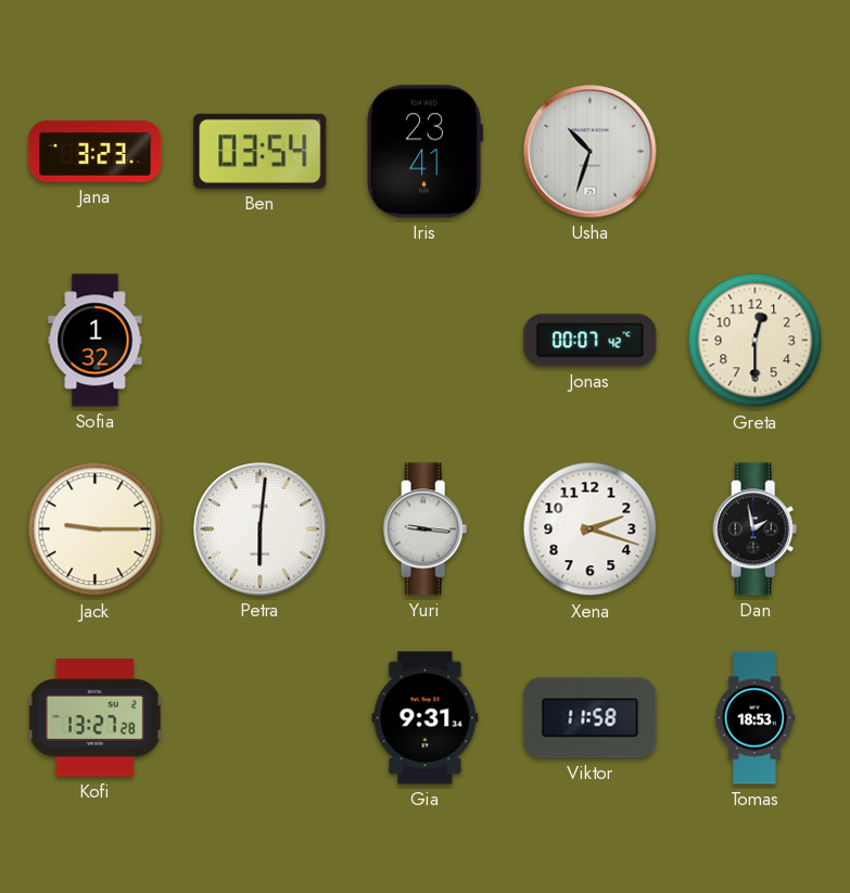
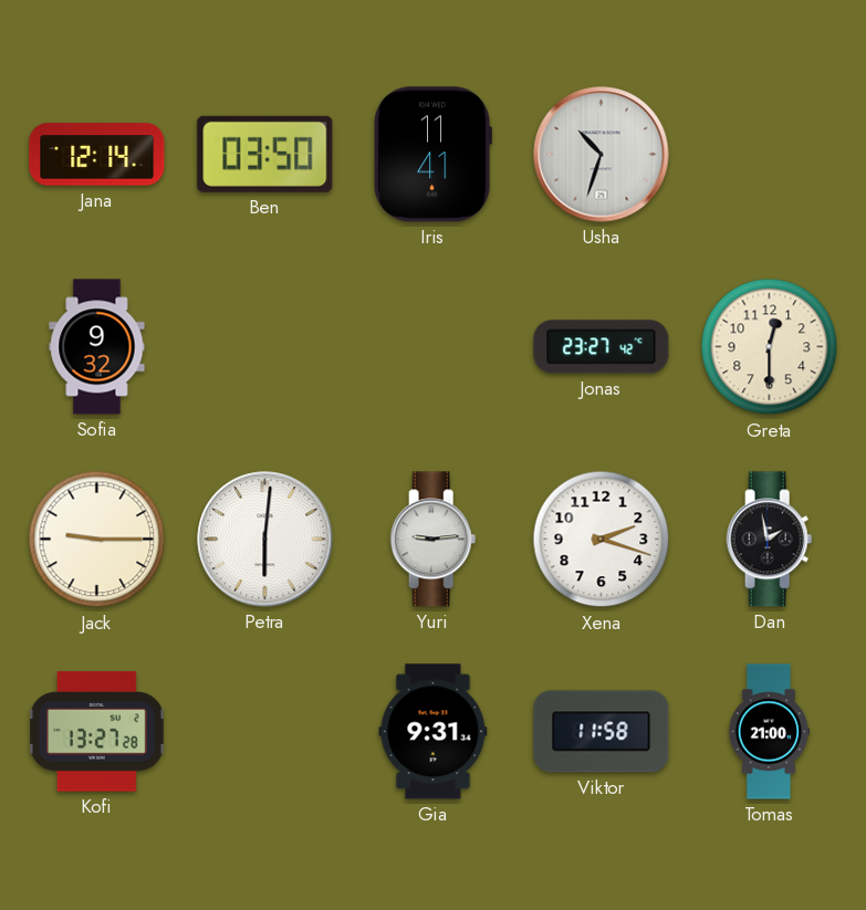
Jana: 3:23 -> 12:14 (97, 155)
Ben: 03:54 -> 03:50 (265, 154)
Iris: 23:41 -> 11:41 (432, 155)
Sofia: 1:32 -> 9:32 (97, 347)
Jonas: 00:07 -> 23:27 (602, 347)
Yuri: 9:16 -> 9:14 (434, 540)
Tomas: 18:53 -> 21:00 (769, 732)
